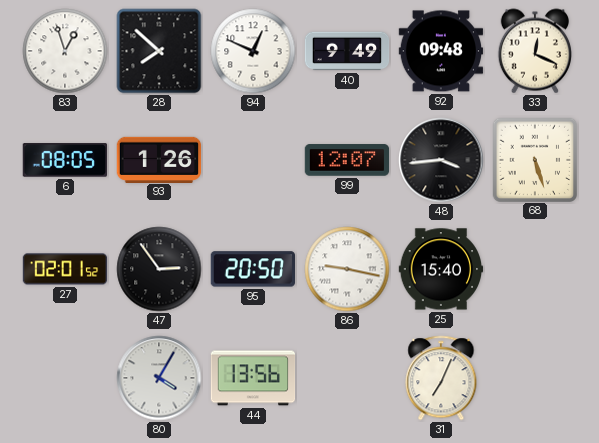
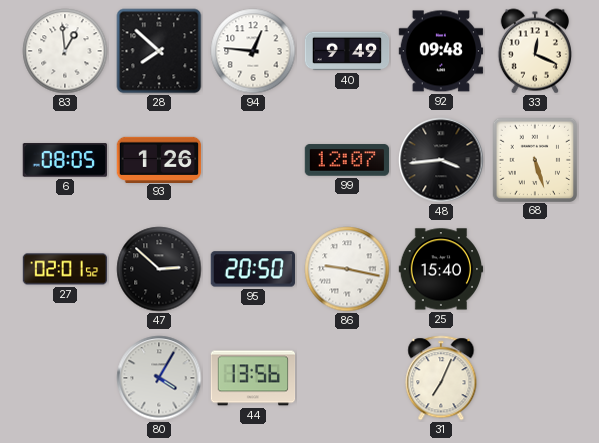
83: 12:57 -> 12:59 (65, 51)
94: 12:49 -> 12:46 (253, 51)
47: 2:54 -> 2:52 (159, 269)
